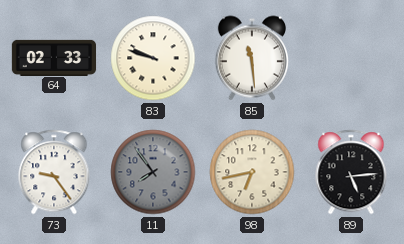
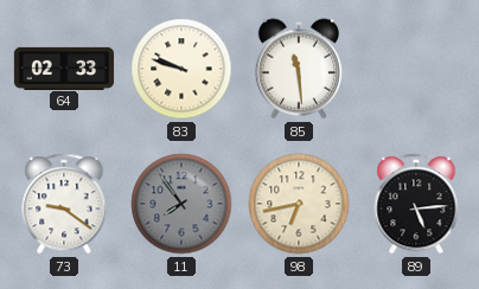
73: 9:24 -> 9:21 (64, 204)
